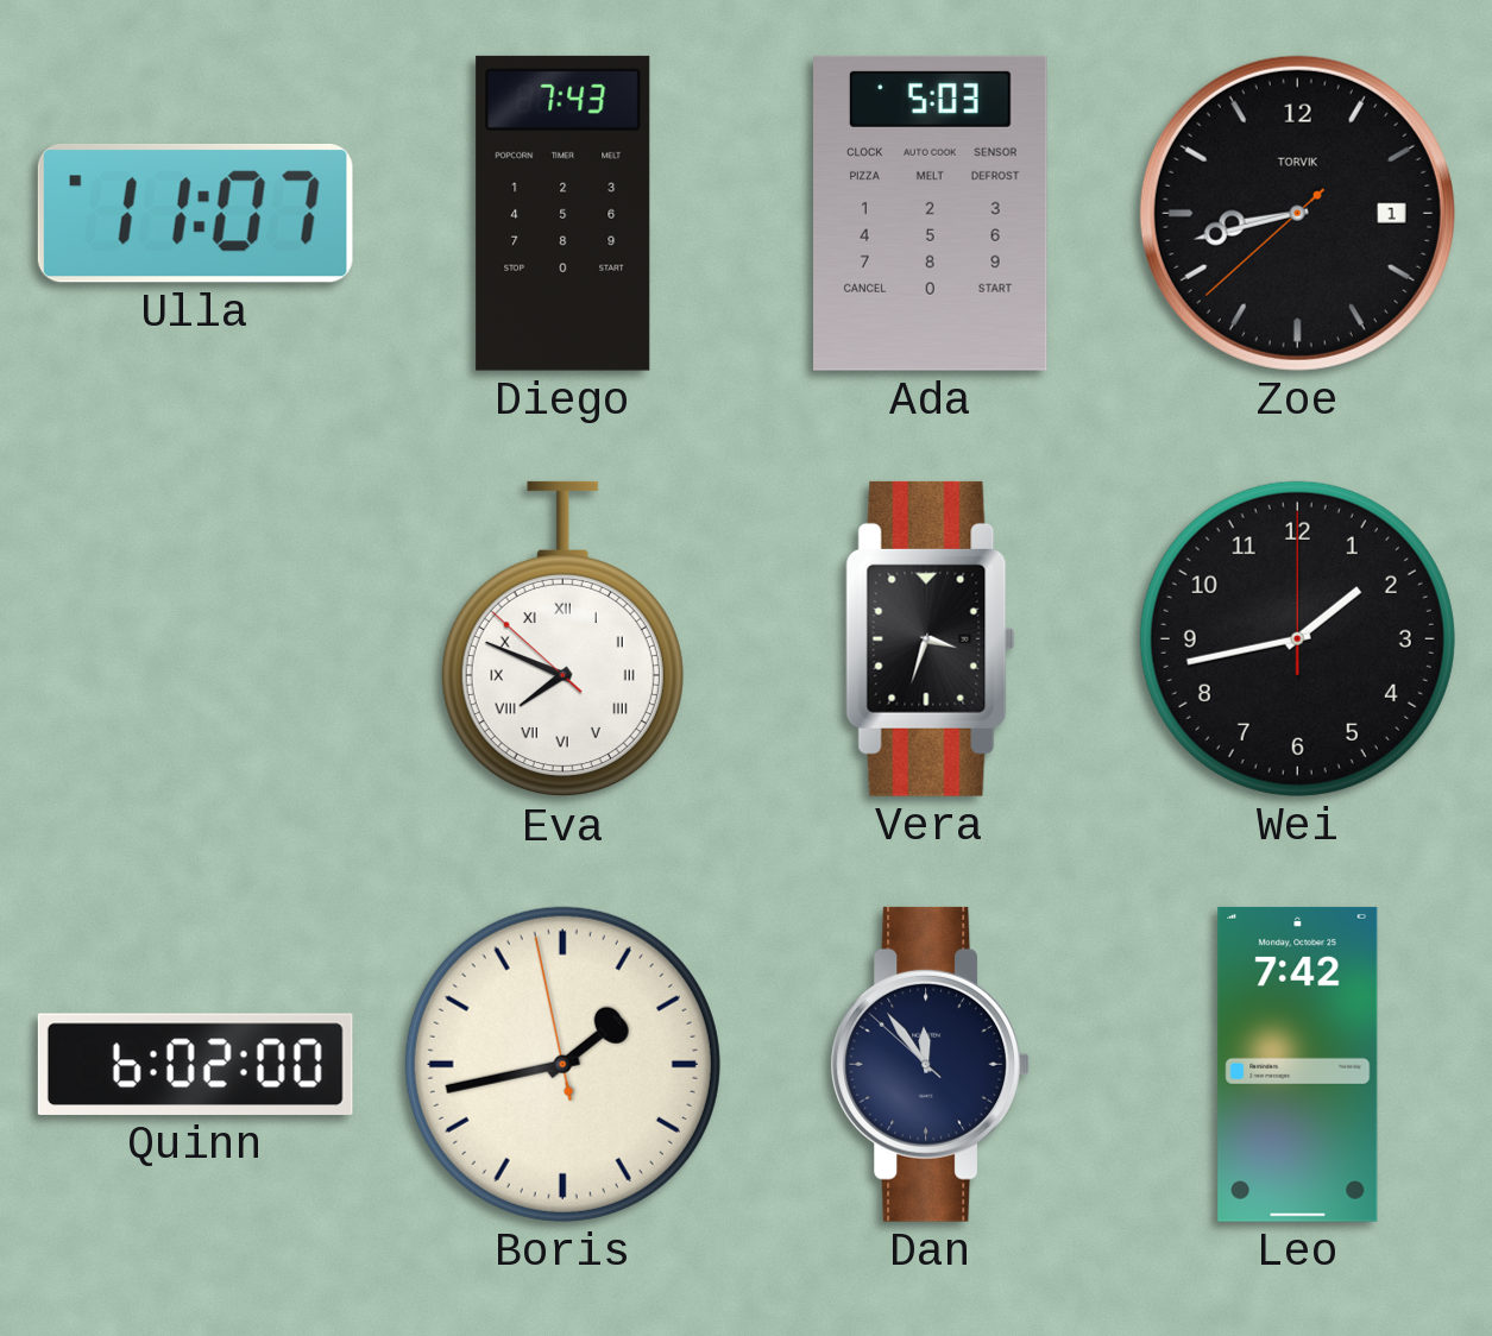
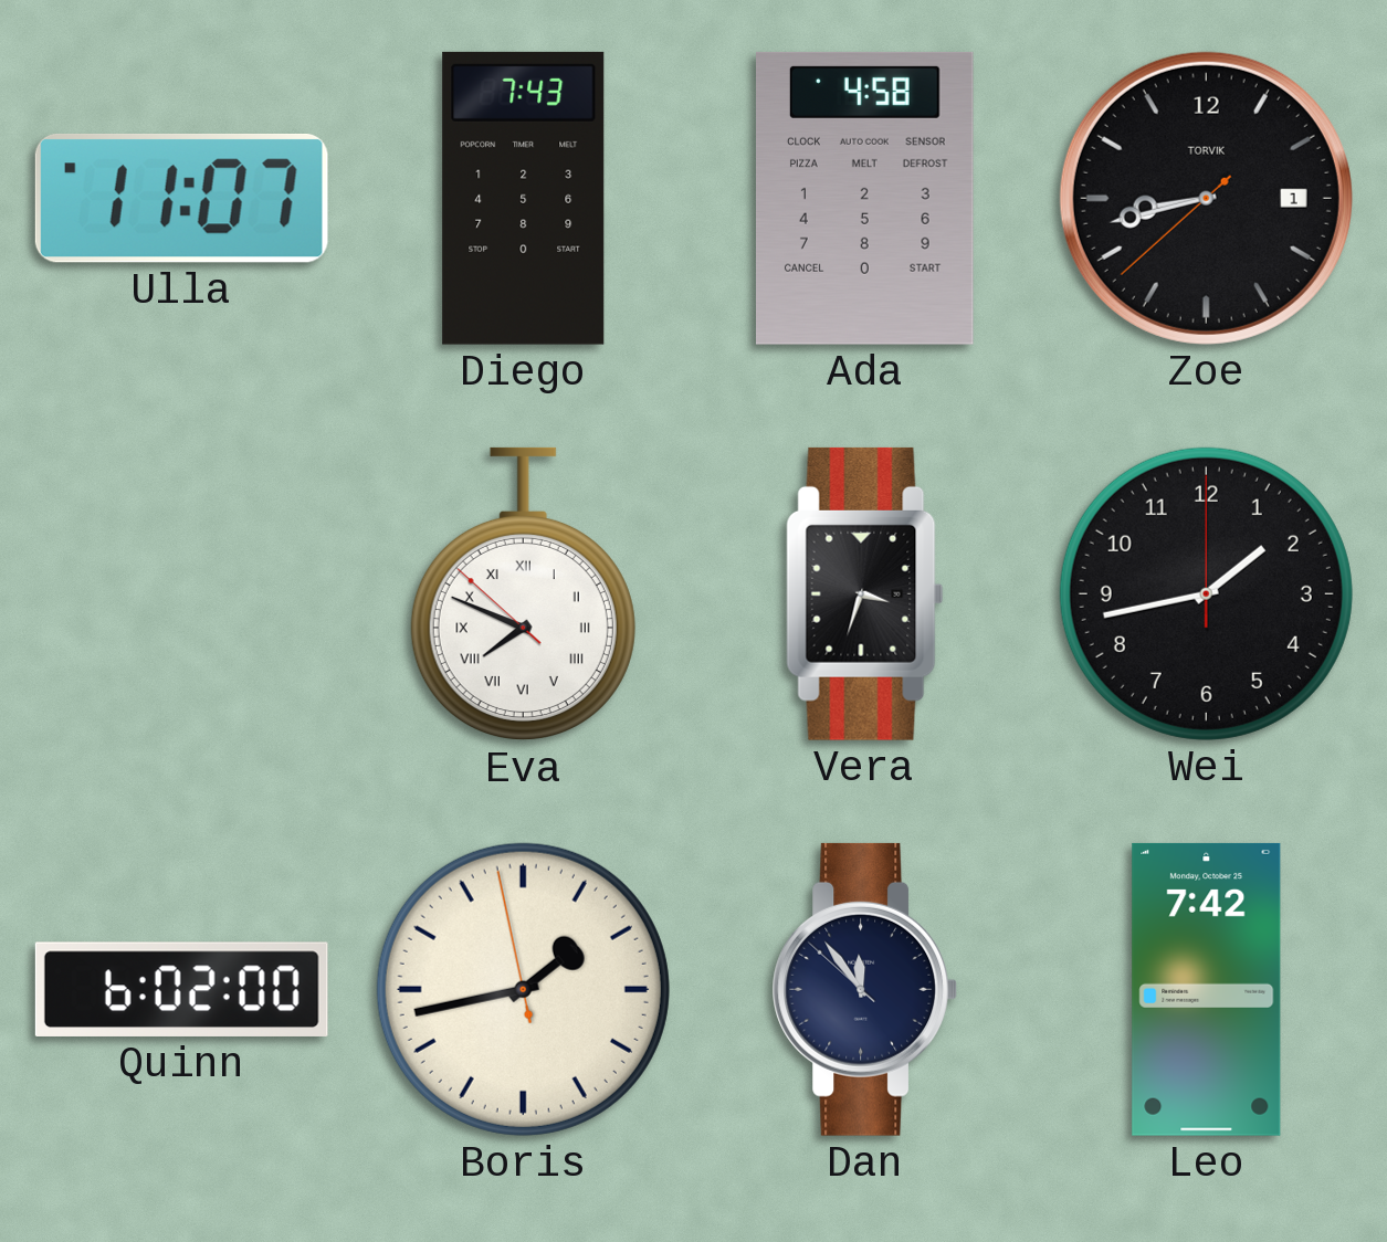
Ada: 5:03 -> 4:58 (865, 198)
